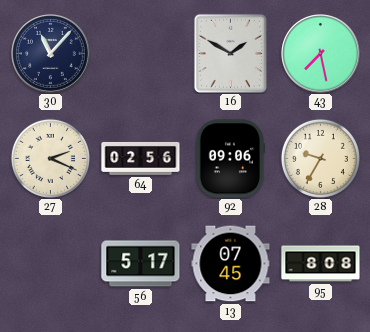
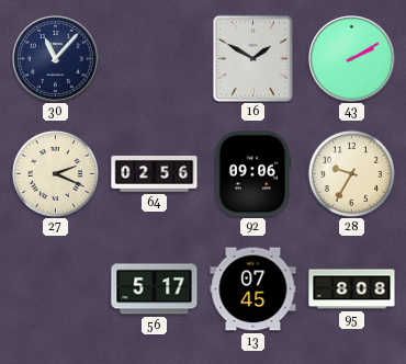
43: 7:28 -> 2:10 (352, 59)
